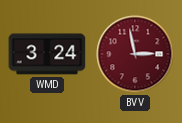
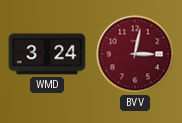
BVV: 2:58 -> 3:02 (135, 54)
